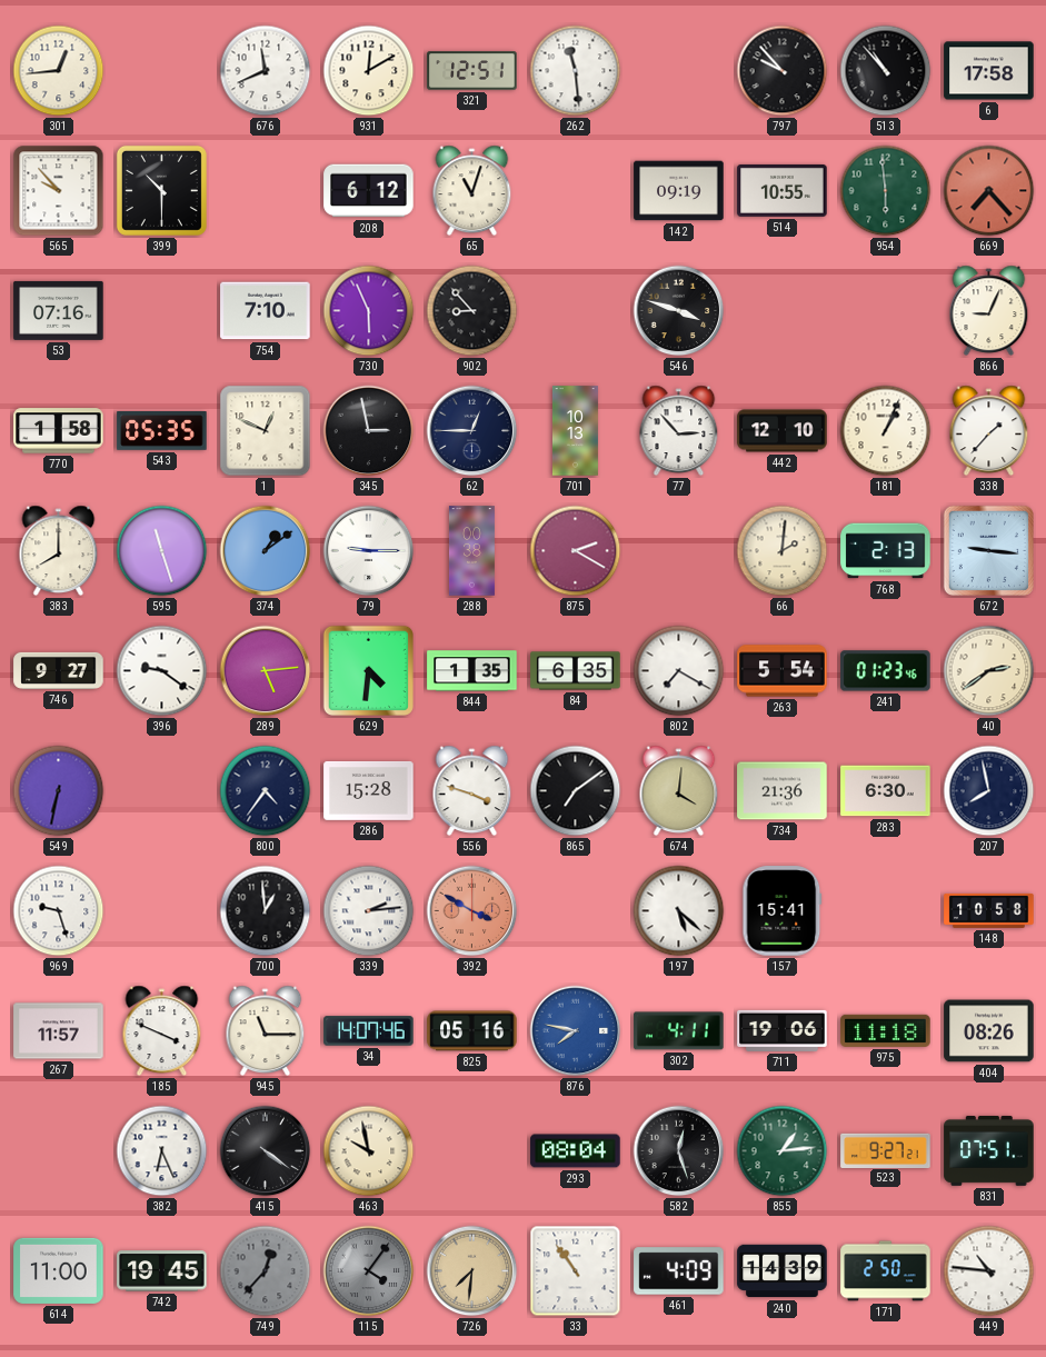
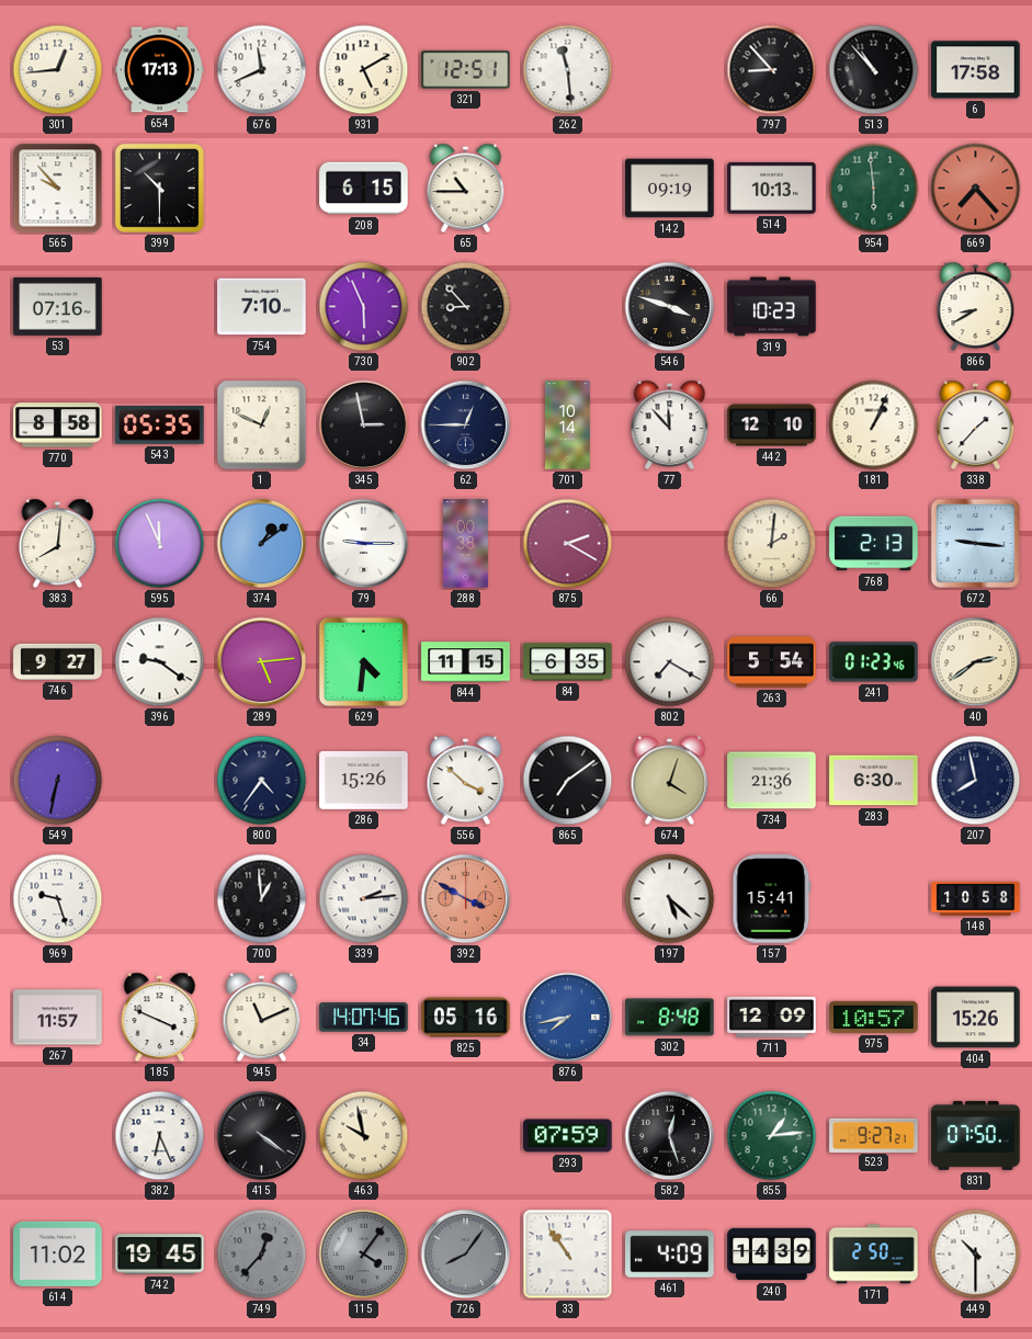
654: none -> 17:13 (160, 70)
931: 12:10 -> 5:10 (364, 70)
797: 9:53 -> 8:53 (772, 70)
208: 6:12 -> 6:15 (364, 189)
65: 11:03 -> 10:45 (466, 189)
514: 10:55 -> 10:13 (772, 188)
319: none -> 10:23 (772, 307)
866: 9:04 -> 8:40 (976, 307)
770: 1:58 -> 8:58 (58, 425)
701: 10:13 -> 10:14 (567, 425)
77: 2:53 -> 11:53 (670, 425)
383: 8:00 -> 8:01 (58, 544)
595: 11:27 -> 11:56 (160, 544)
844: 1:35 -> 11:15 (466, 662)
286: 15:28 -> 15:26 (364, 781)
556: 3:48 -> 3:52 (466, 781)
674: 4:01 -> 4:03 (670, 781)
945: 11:15 -> 11:11 (262, 1018)
876: 7:47 -> 7:43 (568, 1018)
302: 4:11 -> 8:48 (670, 1018)
711: 19:06 -> 12:09 (772, 1017)
975: 11:18 -> 10:57 (874, 1017)
404: 08:26 -> 15:26 (976, 1018)
293: 08:04 -> 07:59 (568, 1136)
831: 07:51 -> 07:50 (976, 1135)
614: 11:00 -> 11:02 (58, 1253)
726: 7:31 -> 8:06 (466, 1255)
726 dial: champagne -> grey (466, 1255)
449: 10:46 -> 10:30 (976, 1255)
